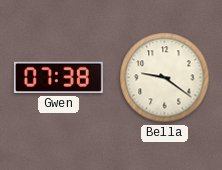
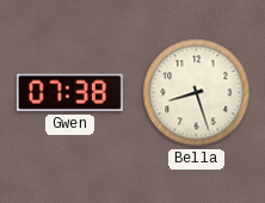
Bella: 9:21 -> 8:27 (197, 93)
